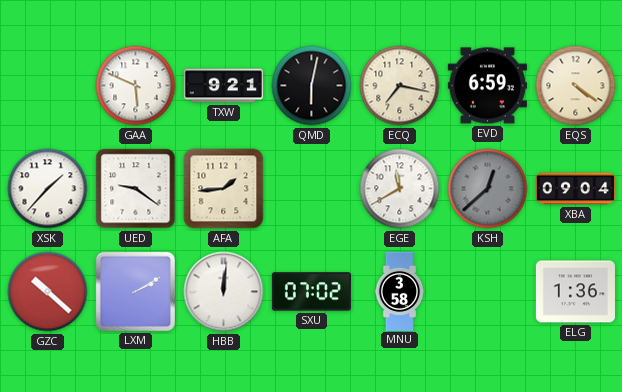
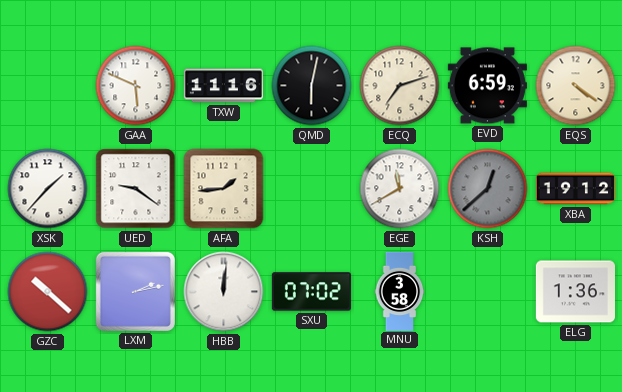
TXW: 9:21 -> 11:16 (223, 86)
ECQ: 7:17 -> 7:12 (400, 86)
XBA: 09:04 -> 19:12 (575, 189)
LXM: 2:10 -> 2:13 (135, 291)
